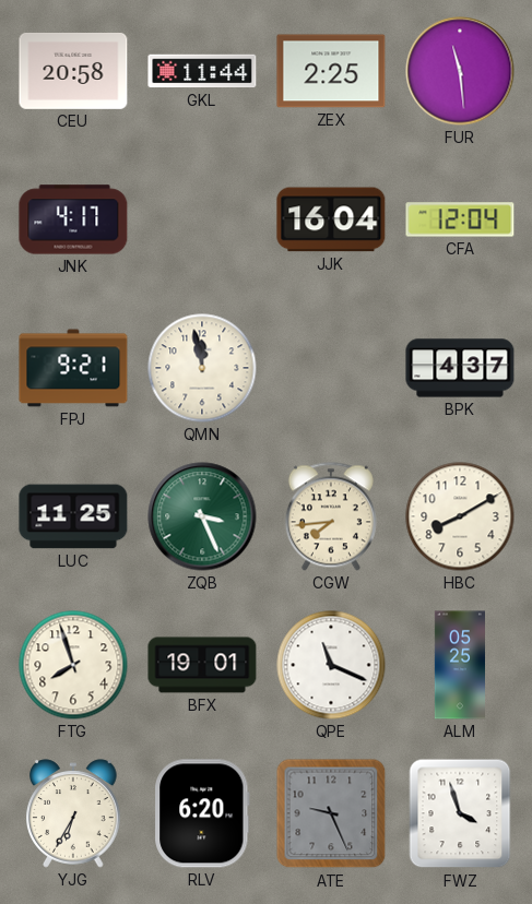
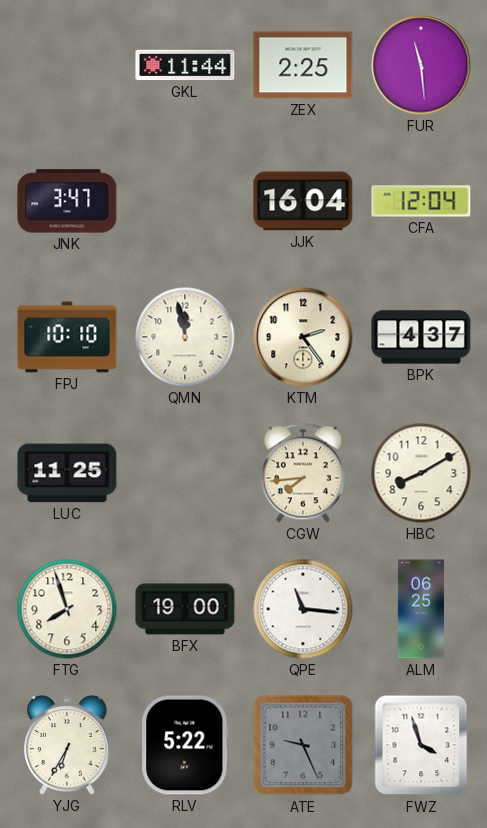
CEU: 20:58 -> none (73, 71)
JNK: 4:17 -> 3:47 (67, 201)
FPJ: 9:21 -> 10:10 (67, 337)
KTM: none -> 2:24 (303, 337)
ZQB: 3:26 -> none (202, 516)
BFX: 19:01 -> 19:00 (185, 609)
QPE: 11:19 -> 11:16 (303, 609)
ALM: 05:25 -> 06:25 (420, 609)
RLV: 6:20 -> 5:22 (185, 745)
